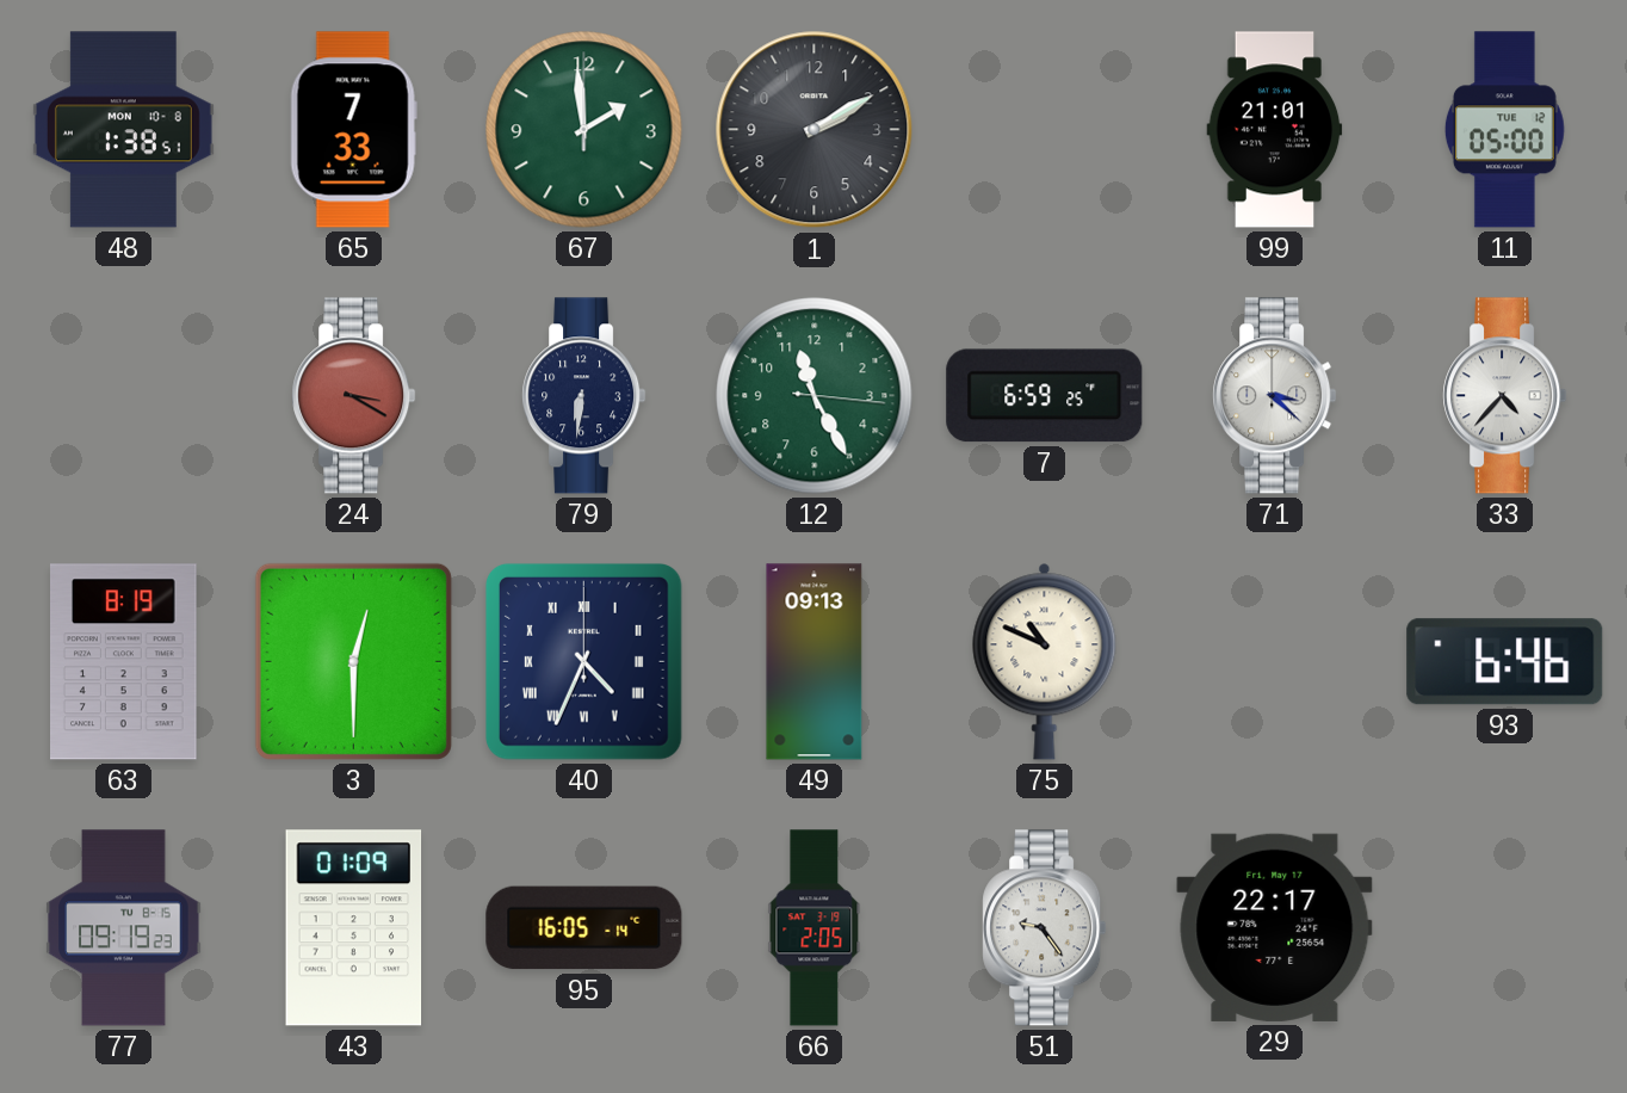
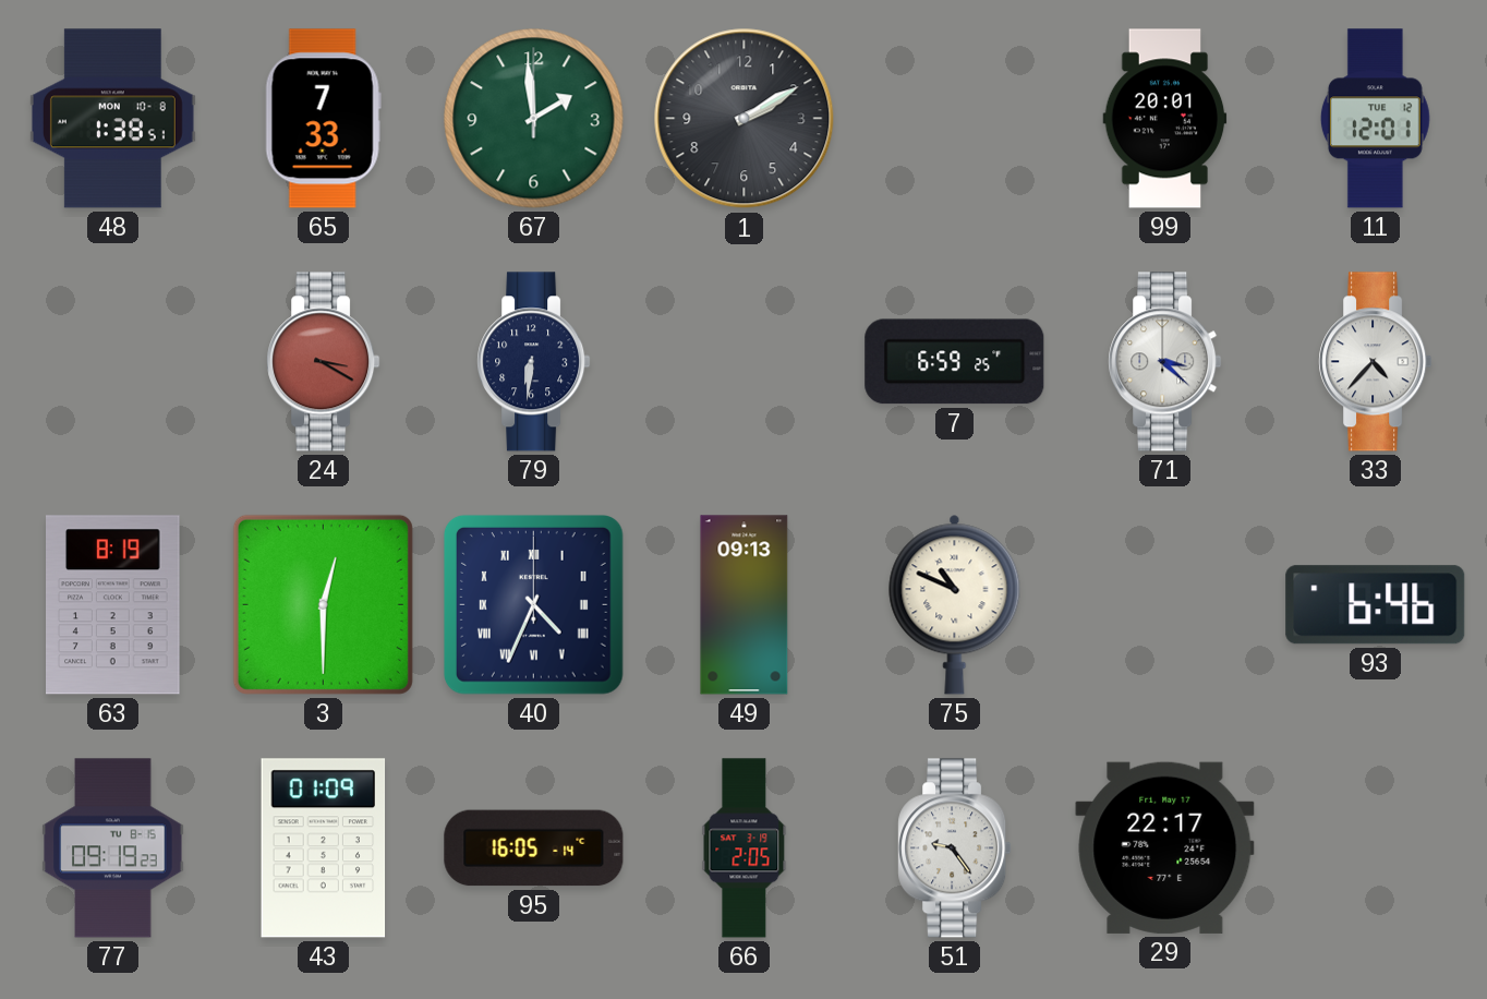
99: 21:01 -> 20:01 (1165, 119)
11: 05:00 -> 12:01 (1375, 119)
12: 11:25 -> none (815, 396)
